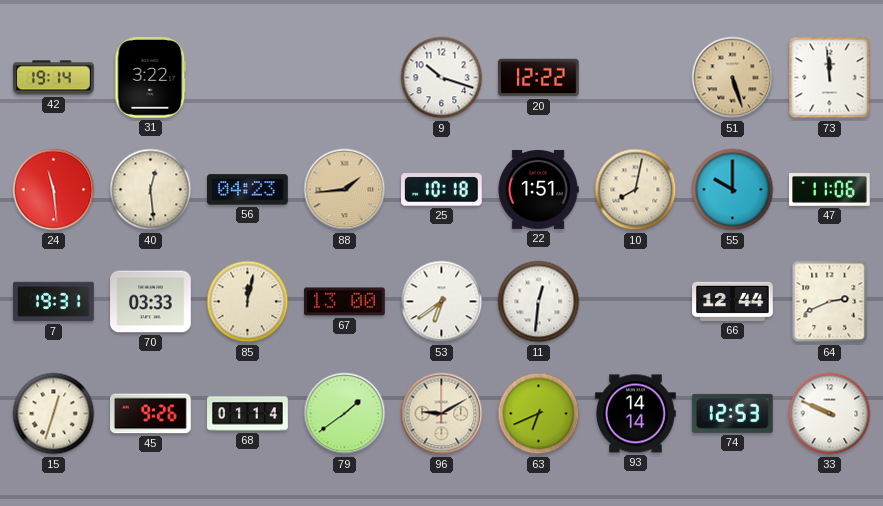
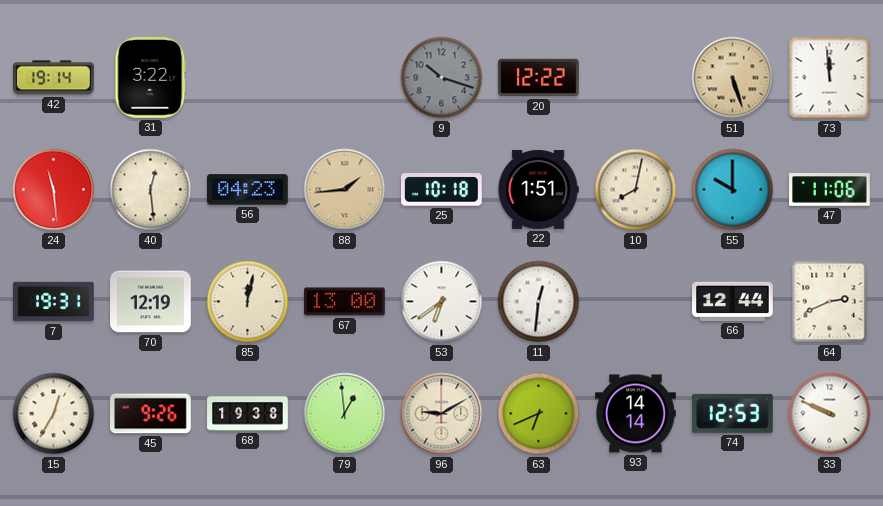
9 dial: white -> grey (442, 78)
70: 03:33 -> 12:19 (151, 302)
15: 12:33 -> 12:35 (54, 414)
68: 01:14 -> 19:38 (248, 414)
79: 1:39 -> 12:59 (345, 414)
